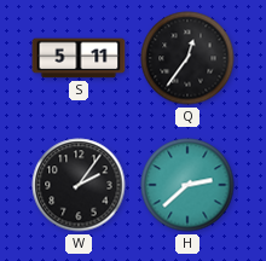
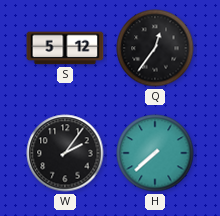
S: 5:11 -> 5:12 (65, 48)
H: 2:38 -> 7:38 (155, 153)
